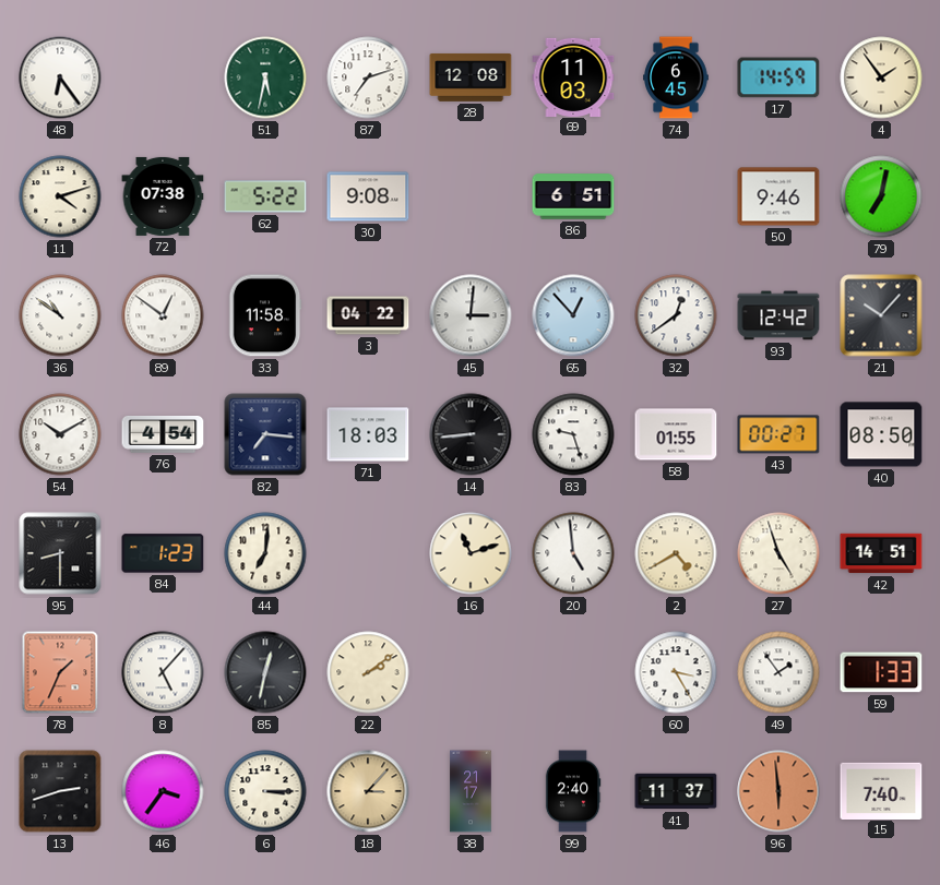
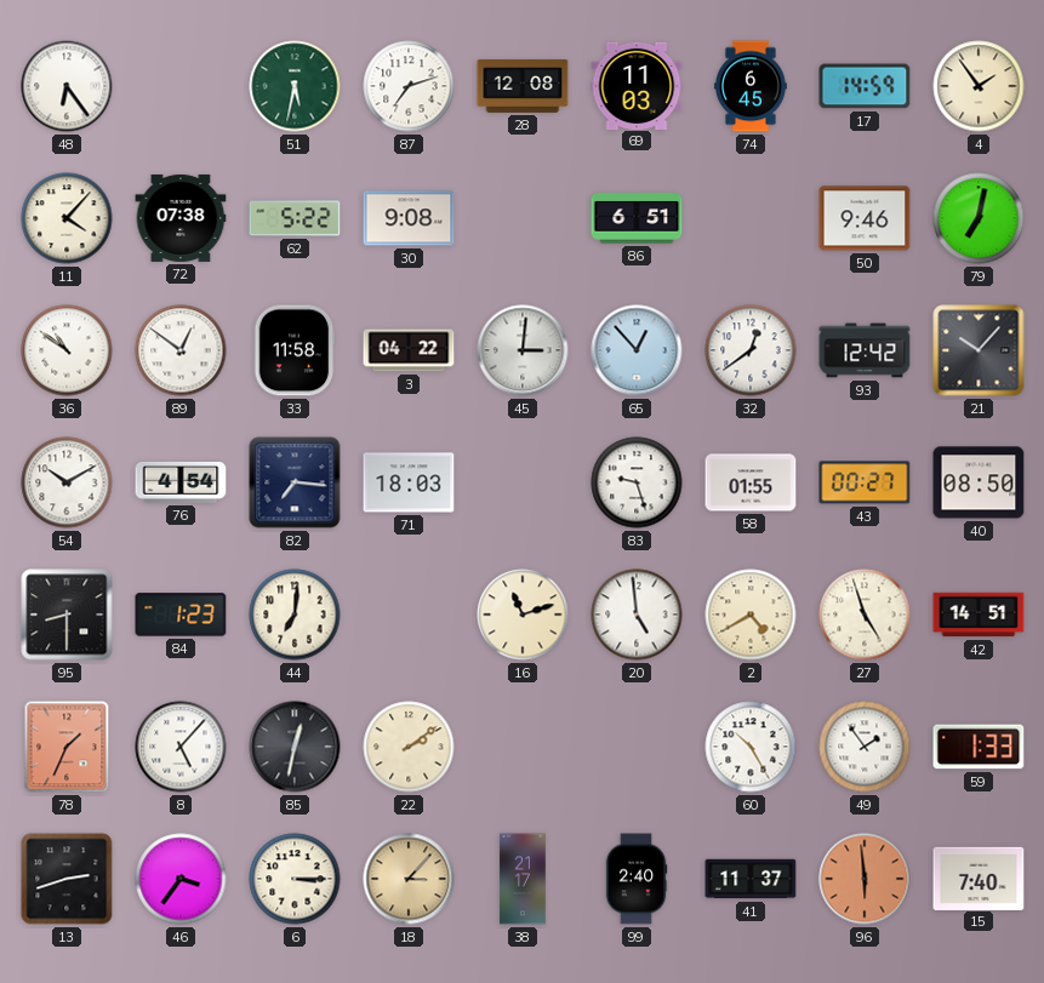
11: 4:12 -> 4:07 (67, 218)
14: 8:44 -> none (471, 434)
60: 3:25 -> 10:25 (751, 747)
